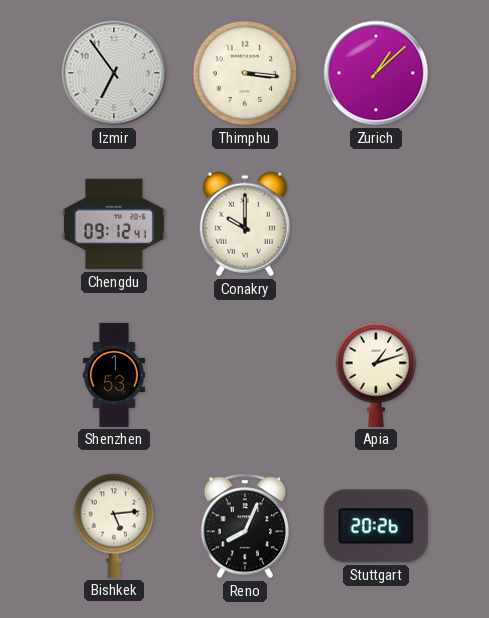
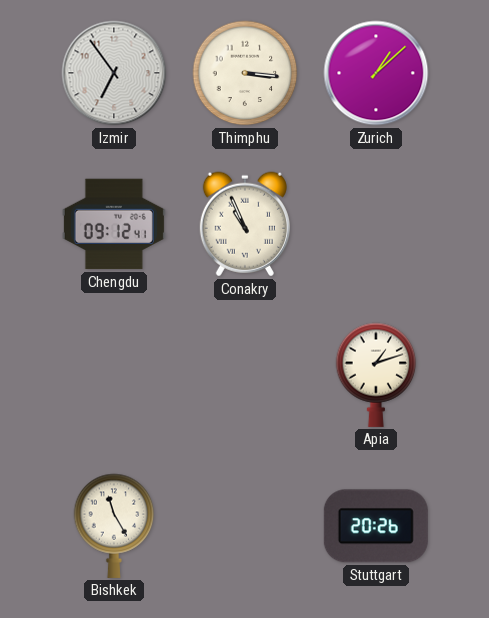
Conakry: 10:00 -> 10:56 (245, 224)
Shenzhen: 1:53 -> none (113, 375)
Bishkek: 5:14 -> 11:25 (114, 526)
Reno: 8:04 -> none (245, 526)
